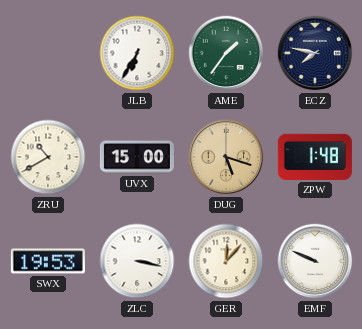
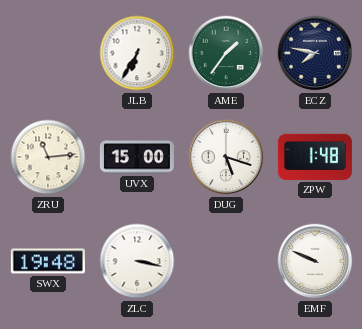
ZRU: 10:40 -> 11:14 (48, 157)
DUG dial: champagne -> white (226, 157)
SWX: 19:53 -> 19:48 (48, 261)
GER: 12:07 -> none (226, 261)
